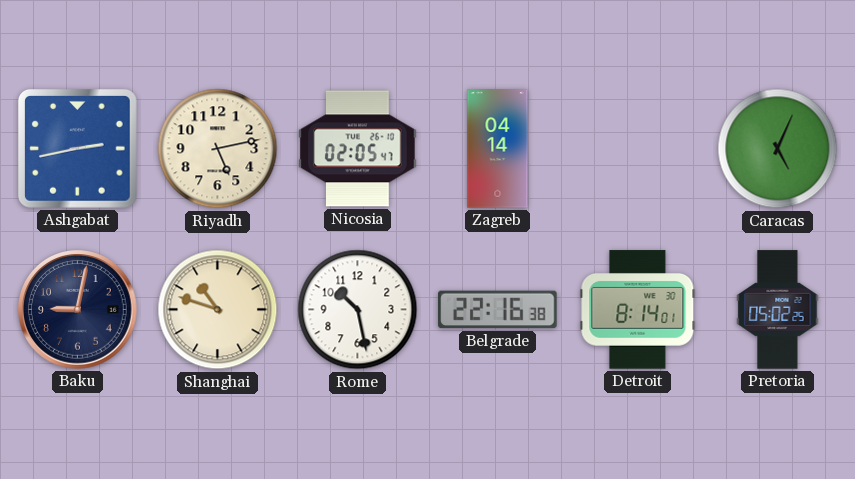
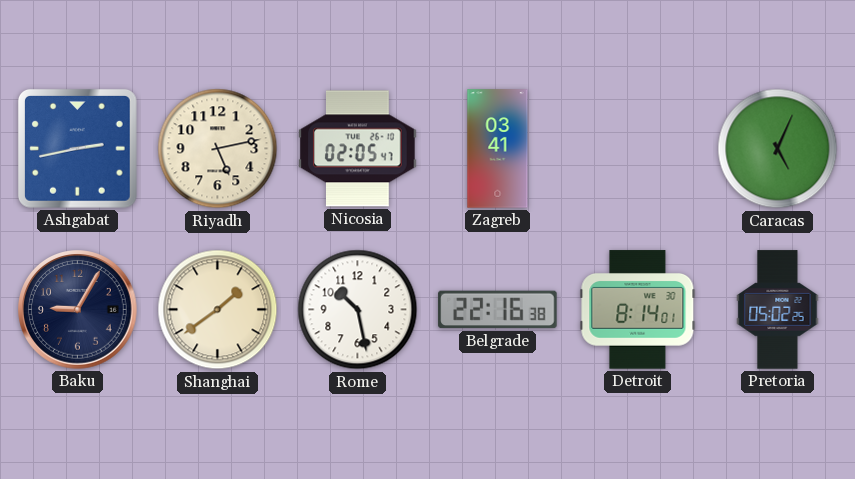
Zagreb: 04:14 -> 03:41 (498, 149)
Baku: 9:02 -> 9:05 (78, 310)
Shanghai: 10:48 -> 1:39 (218, 310)
